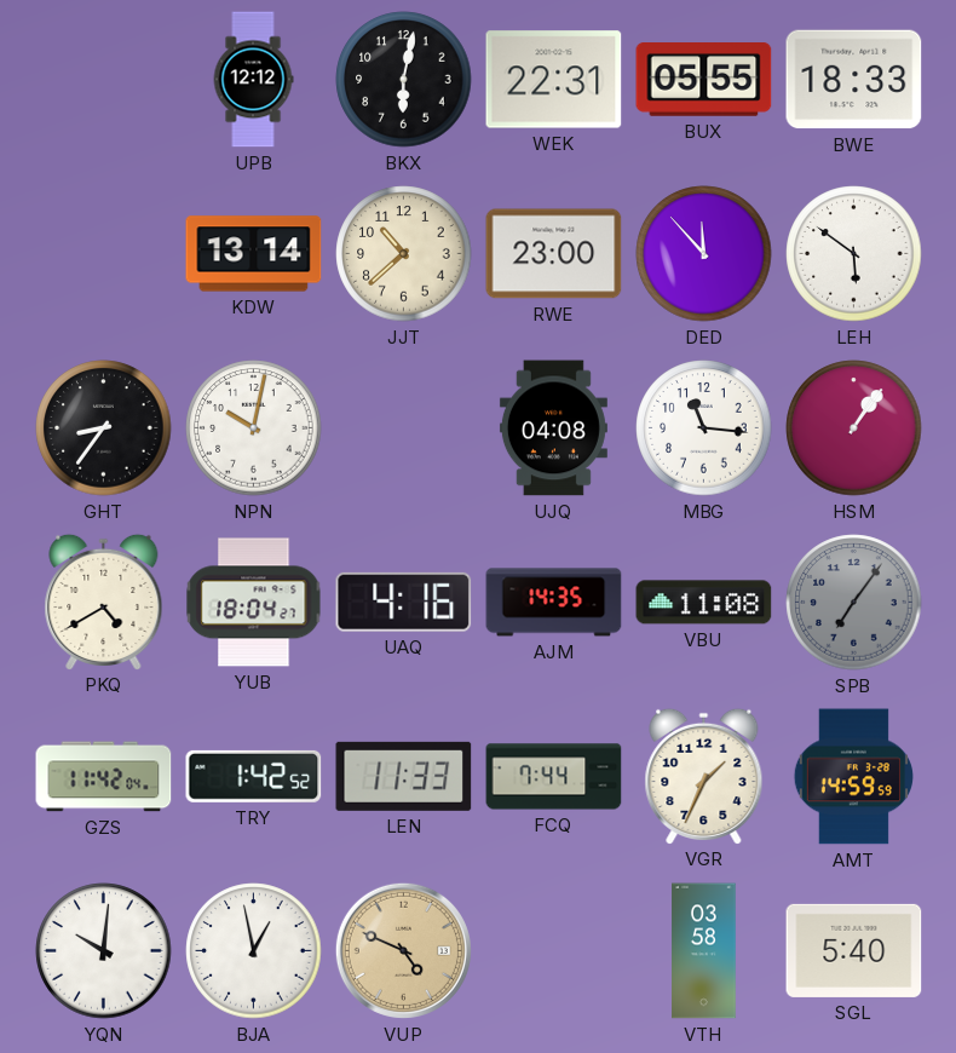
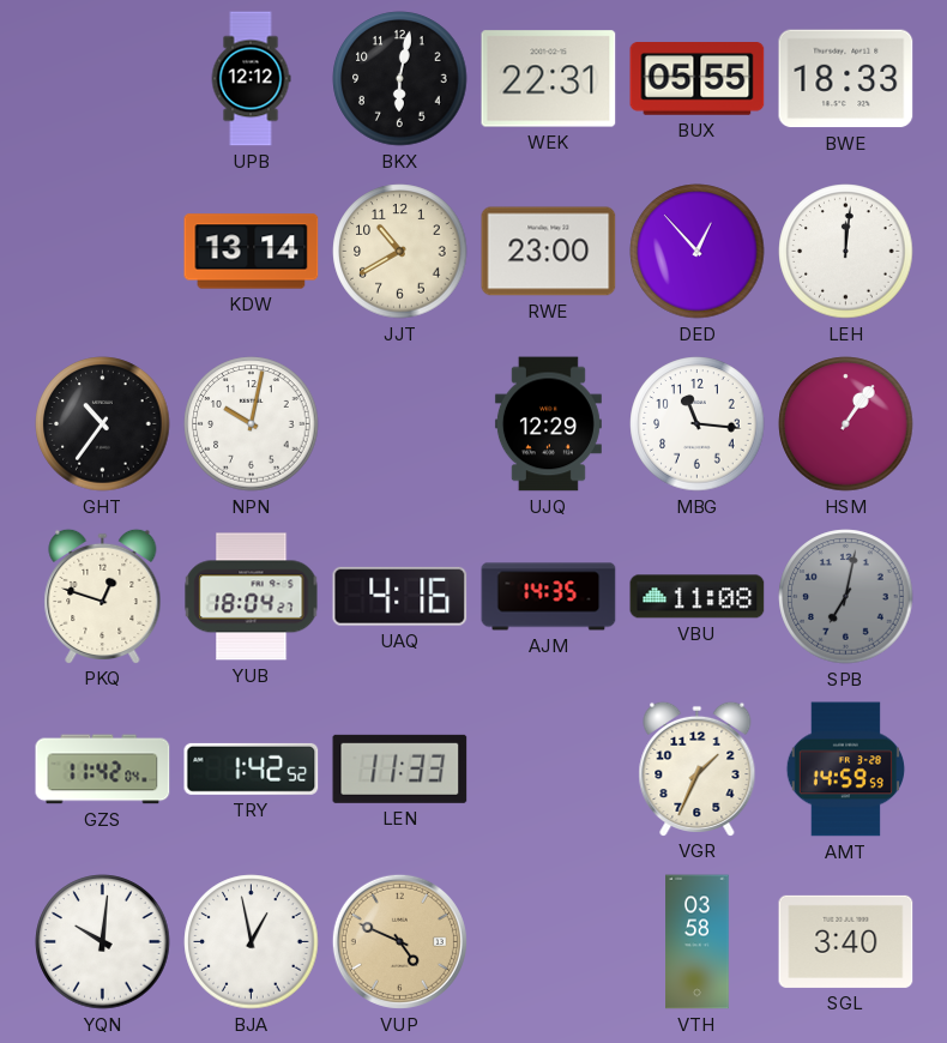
JJT: 10:38 -> 10:40 (400, 252)
DED: 11:53 -> 12:53 (698, 252)
LEH: 5:51 -> 12:01 (846, 252)
GHT: 8:36 -> 10:36 (103, 424)
UJQ: 04:08 -> 12:29 (548, 424)
PKQ: 4:40 -> 12:48 (103, 596)
SPB: 7:06 -> 7:02 (846, 597)
FCQ: 7:44 -> none (554, 777)
SGL: 5:40 -> 3:40 (846, 941)
